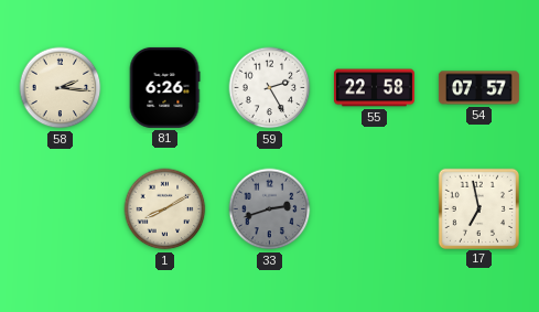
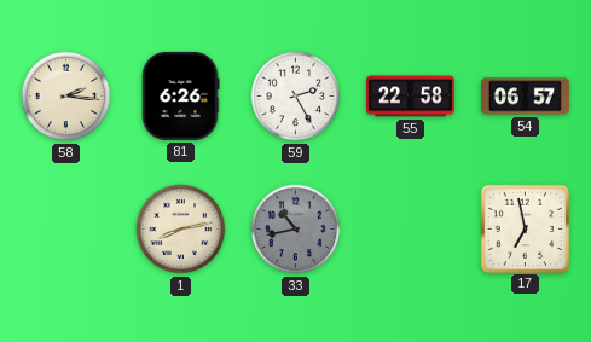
54: 07:57 -> 06:57 (525, 97)
1: 8:10 -> 8:13 (181, 230)
33: 2:42 -> 10:43 (296, 230)
